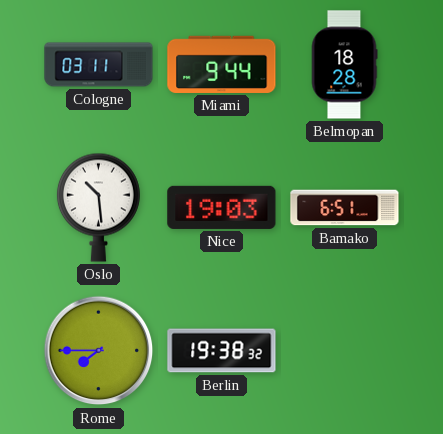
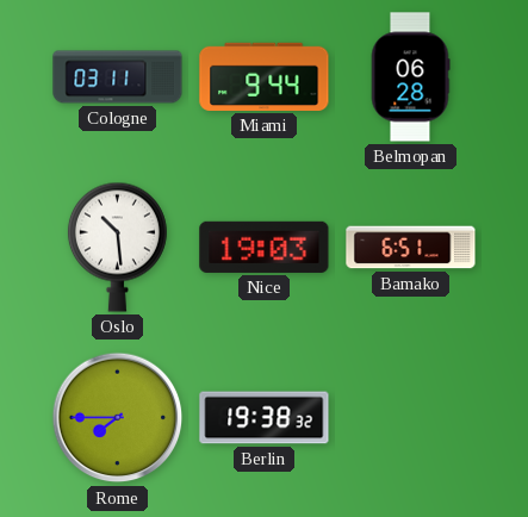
Belmopan: 18:28 -> 06:28 (410, 77)
